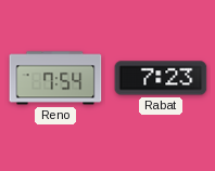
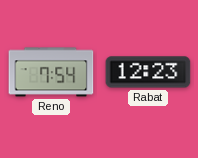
Rabat: 7:23 -> 12:23 (148, 72)
